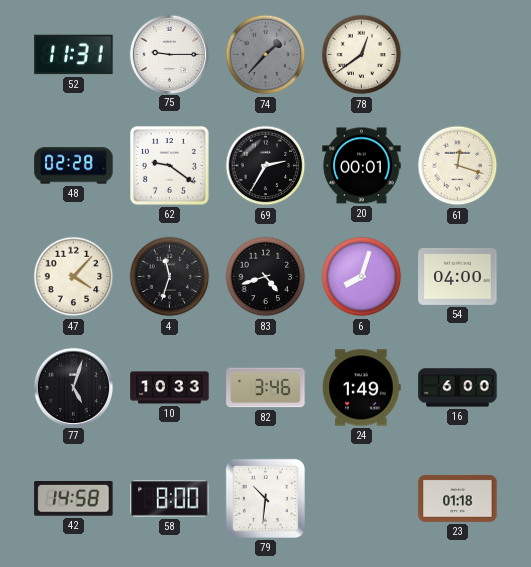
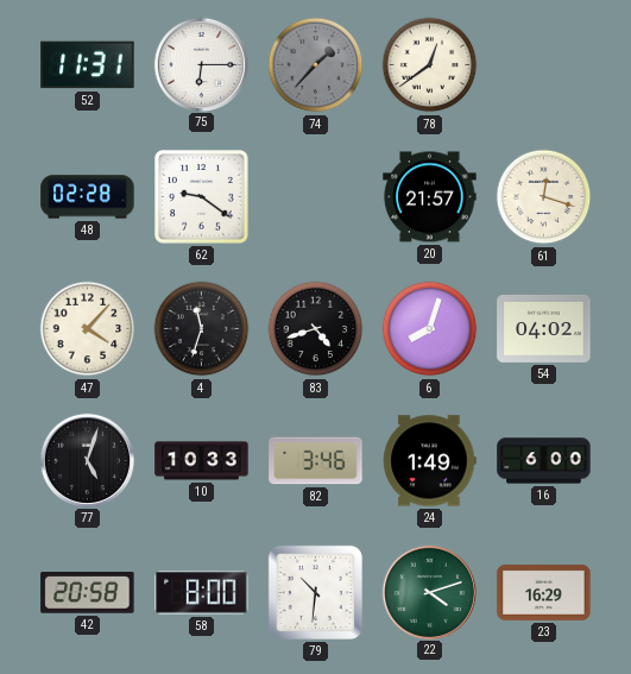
75: 9:15 -> 6:15 (201, 64)
69: 2:35 -> none (266, 166)
20: 00:01 -> 21:57 (430, 197)
54: 04:00 -> 04:02 (544, 328)
42: 14:58 -> 20:58 (88, 593)
22: none -> 4:12 (429, 592)
23: 01:18 -> 16:29 (544, 592)
